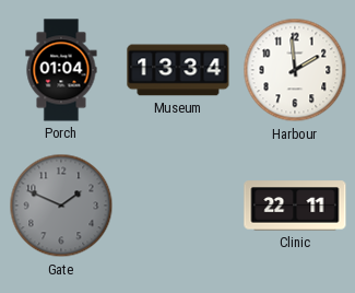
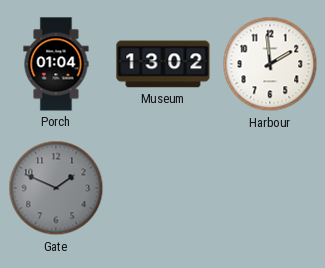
Museum: 13:34 -> 13:02 (163, 64)
Clinic: 22:11 -> none (295, 206)
